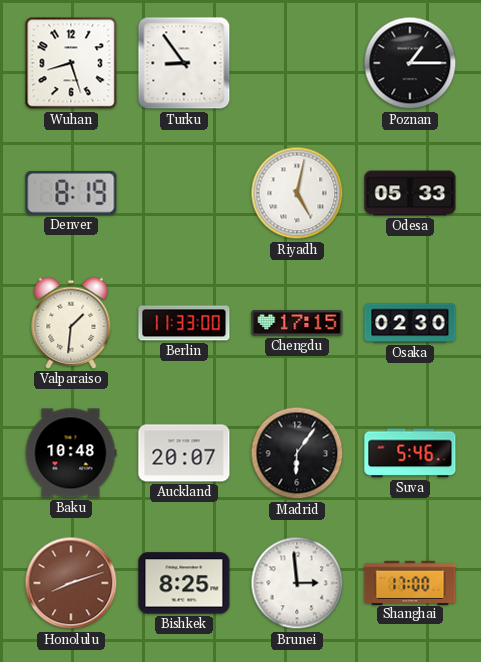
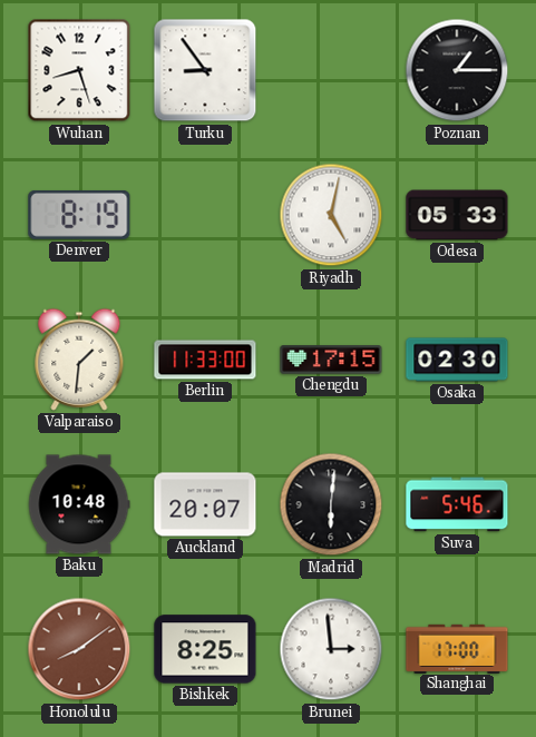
Madrid: 6:06 -> 6:01 (331, 504)
Honolulu: 8:12 -> 8:09 (79, 649)
